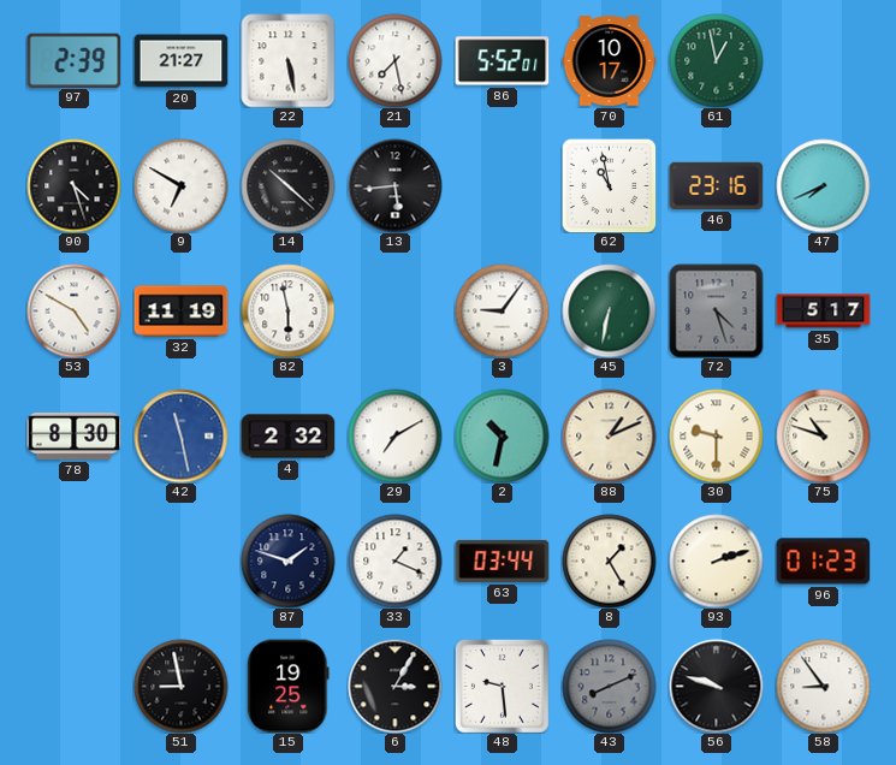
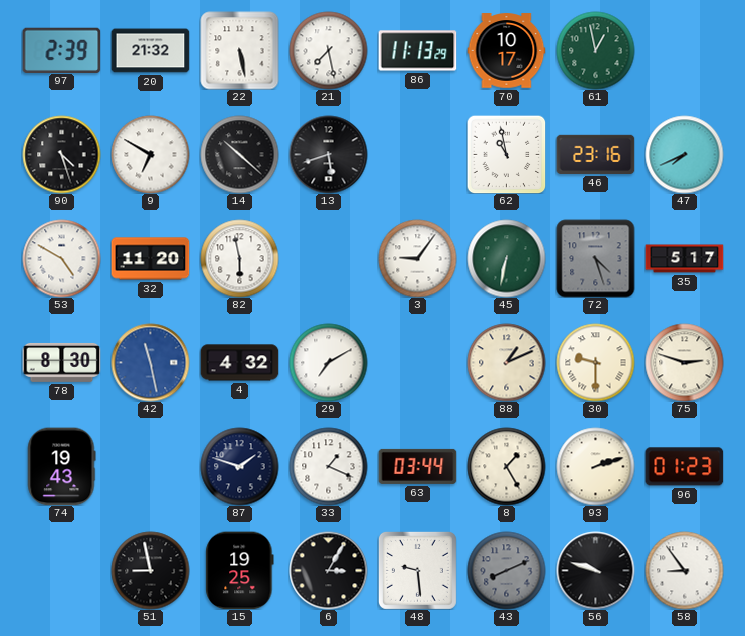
20: 21:27 -> 21:32 (150, 51)
86: 5:52 -> 11:13 (417, 51)
13: 5:44 -> 5:42 (328, 154)
32: 11:19 -> 11:20 (150, 259)
4: 2:32 -> 4:32 (239, 363)
2: 10:32 -> none (502, 435)
75: 10:48 -> 2:48 (684, 362)
74: none -> 19:43 (62, 466)
